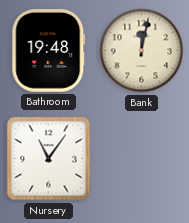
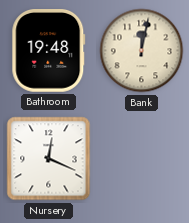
Nursery: 11:06 -> 12:19 (49, 159)
